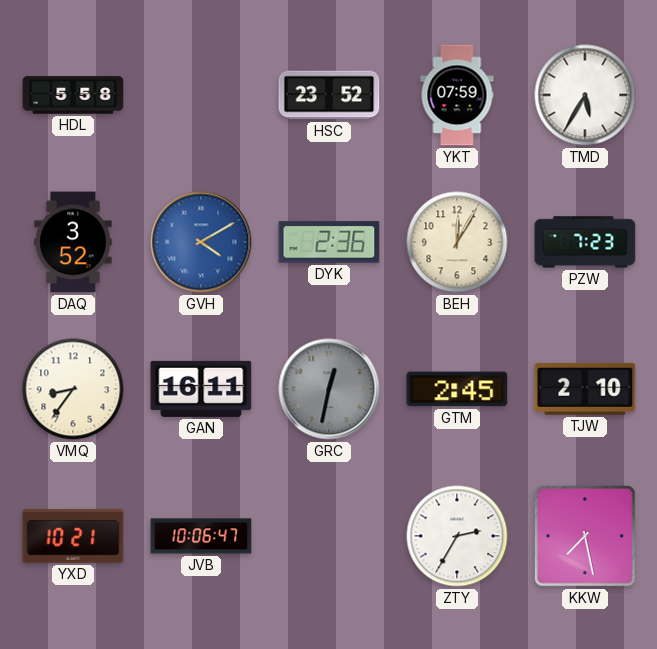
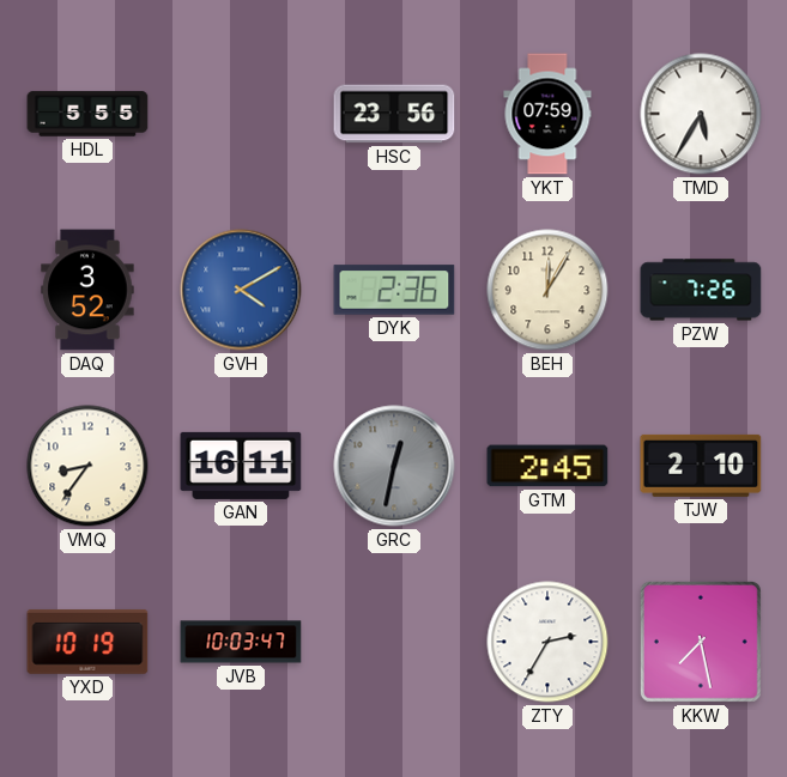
HDL: 5:58 -> 5:55 (87, 114)
HSC: 23:52 -> 23:56 (394, 114)
PZW: 7:23 -> 7:26 (701, 290)
YXD: 10:21 -> 10:19 (87, 642)
JVB: 10:06 -> 10:03 (241, 642)
